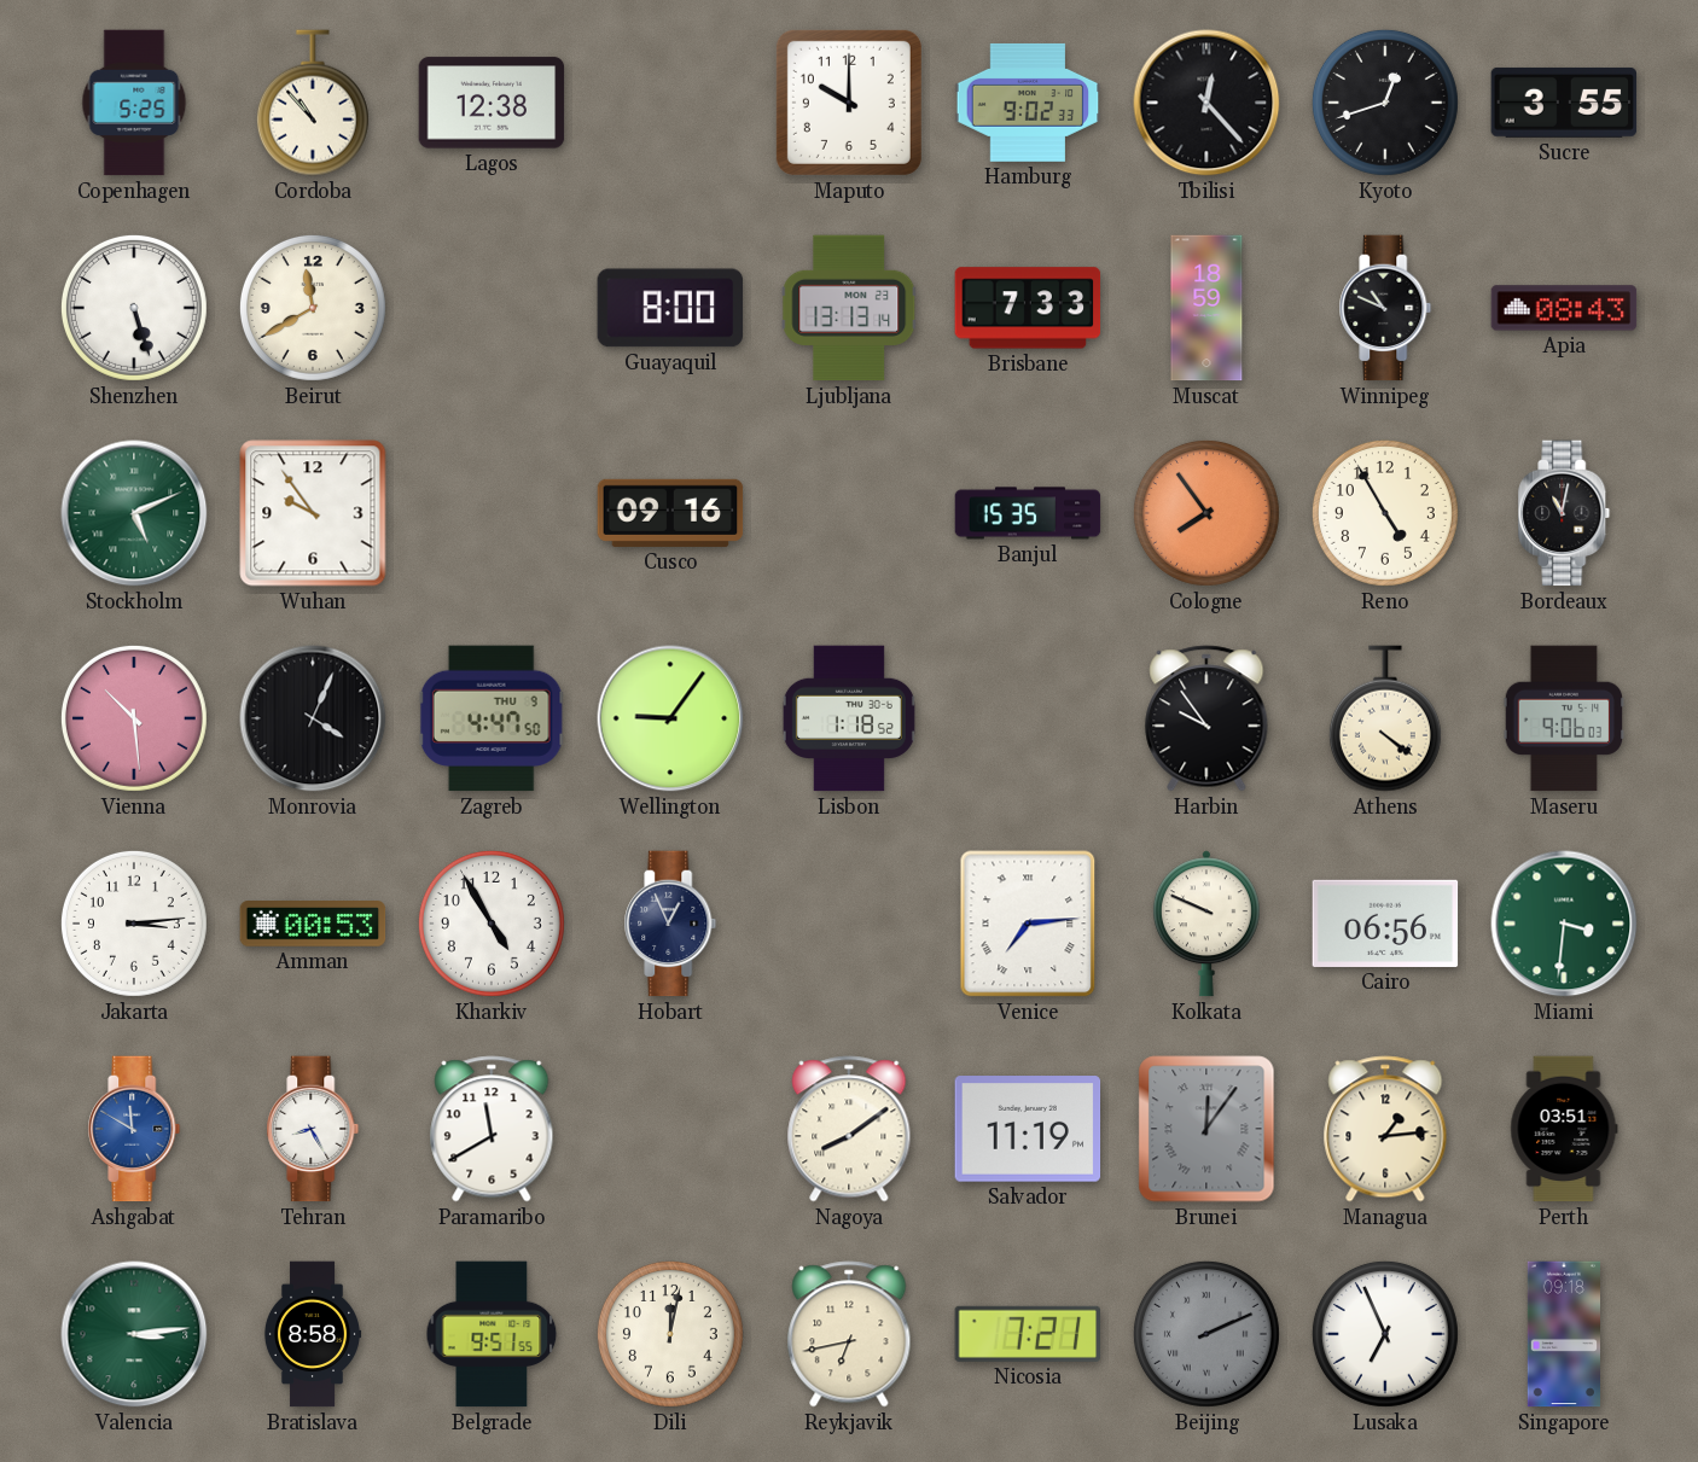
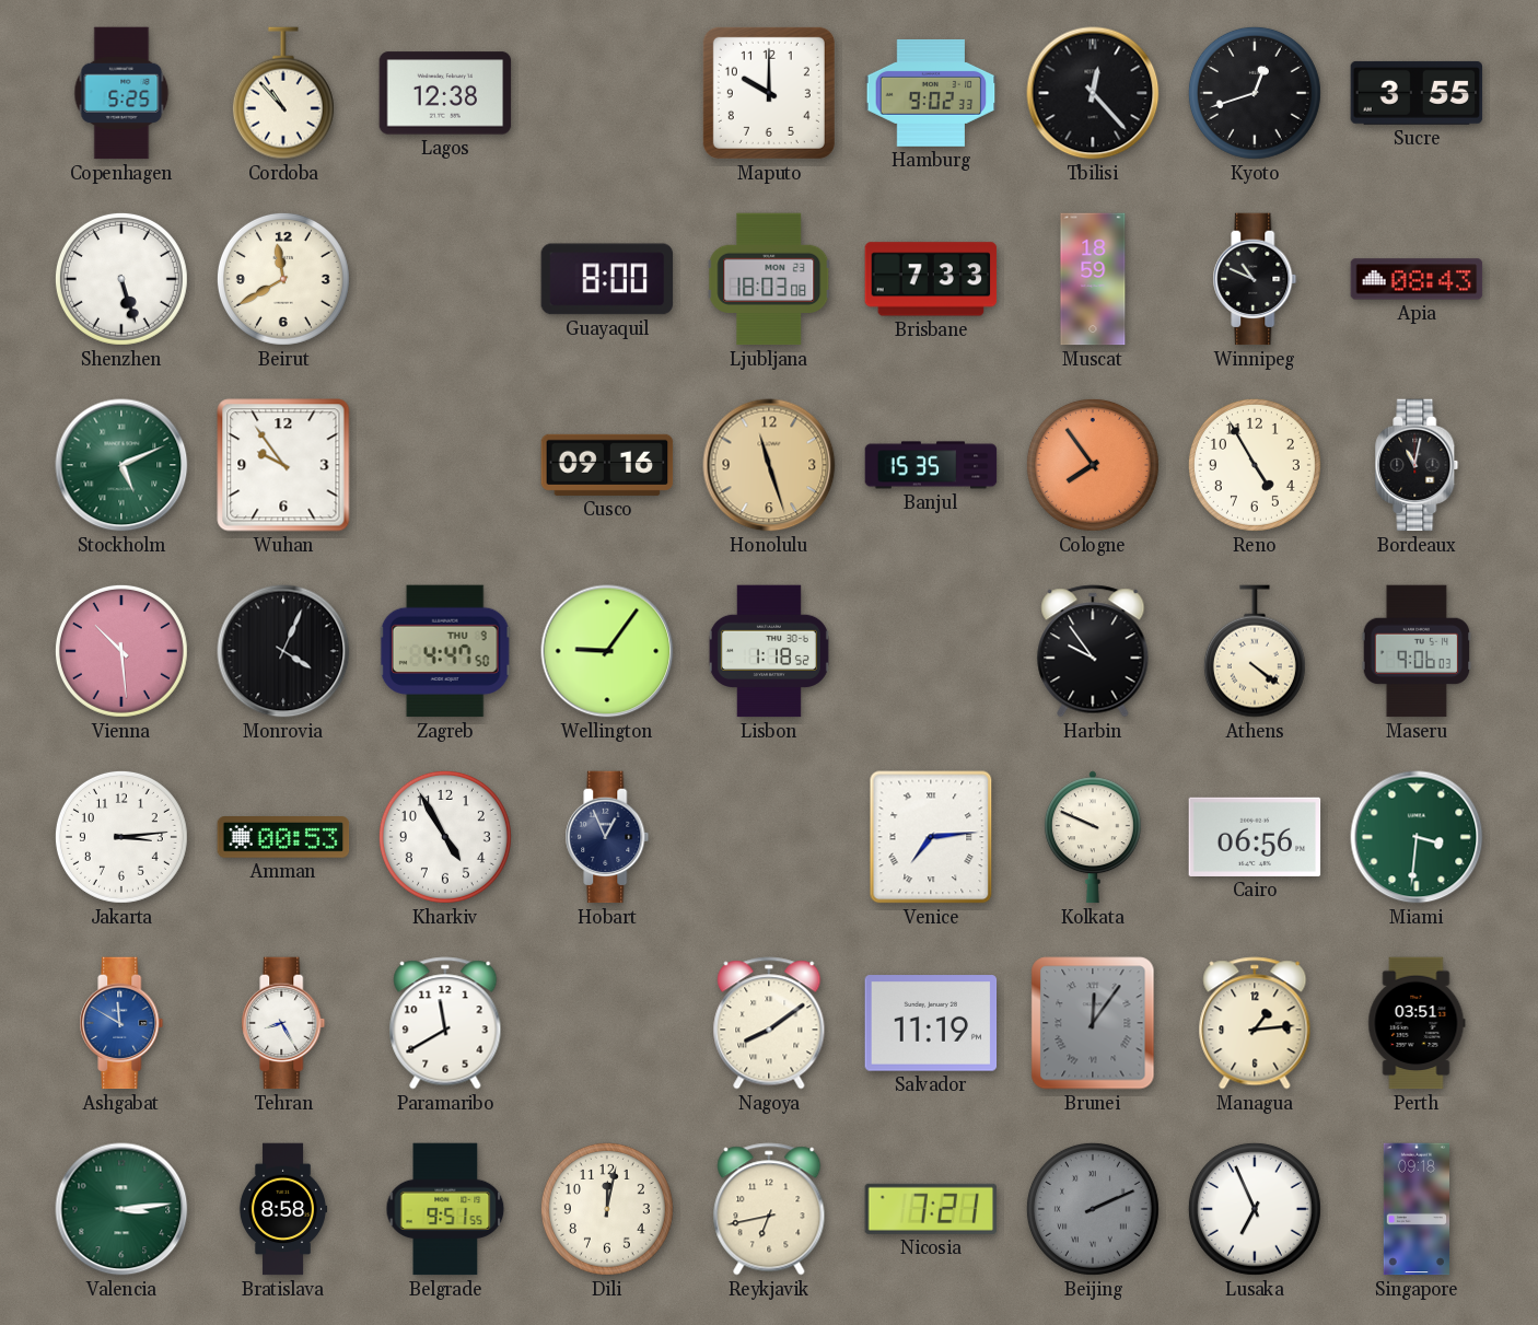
Ljubljana: 13:13 -> 18:03 (769, 279)
Honolulu: none -> 11:27 (769, 465)
